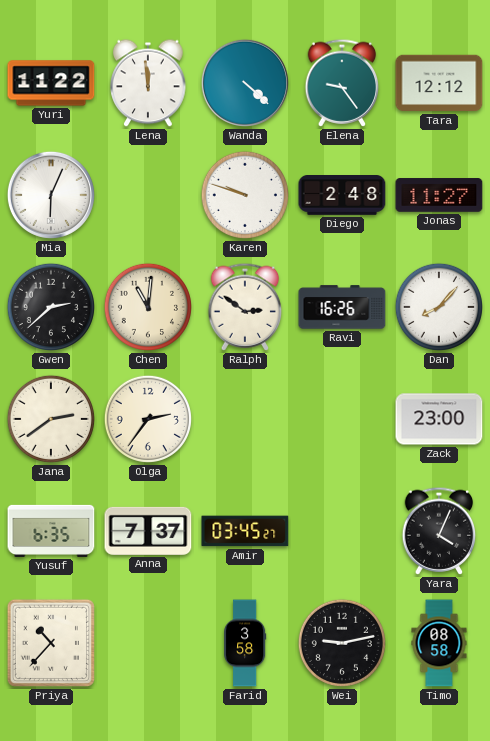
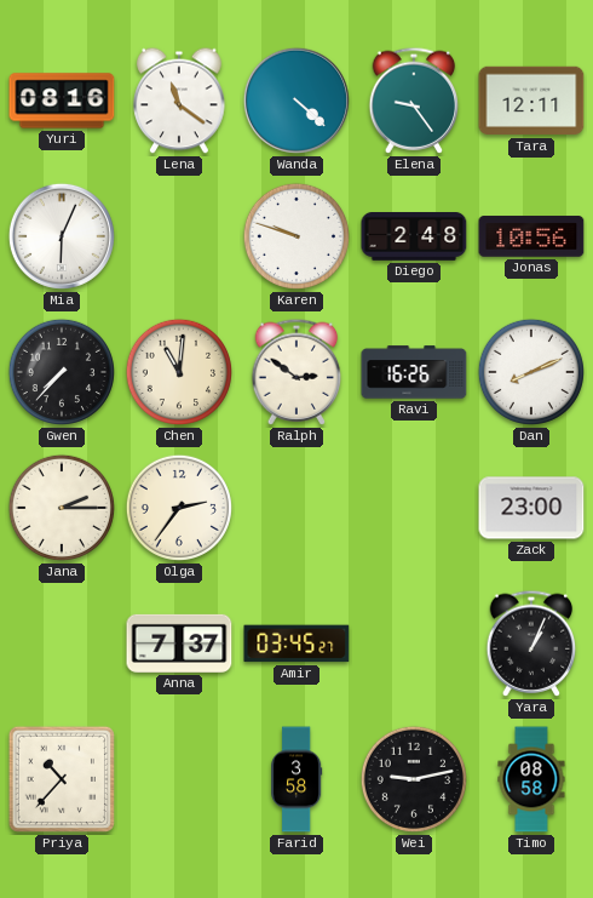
Yuri: 11:22 -> 08:16 (62, 101)
Lena: 11:59 -> 11:21 (179, 101)
Tara: 12:12 -> 12:11 (531, 101)
Jonas: 11:27 -> 10:56 (531, 236)
Gwen: 2:38 -> 7:37 (62, 372)
Dan: 8:07 -> 8:11 (531, 372)
Jana: 2:39 -> 2:15 (62, 508)
Yusuf: 6:35 -> none (51, 531)
Yara: 4:04 -> 1:04 (531, 644)
